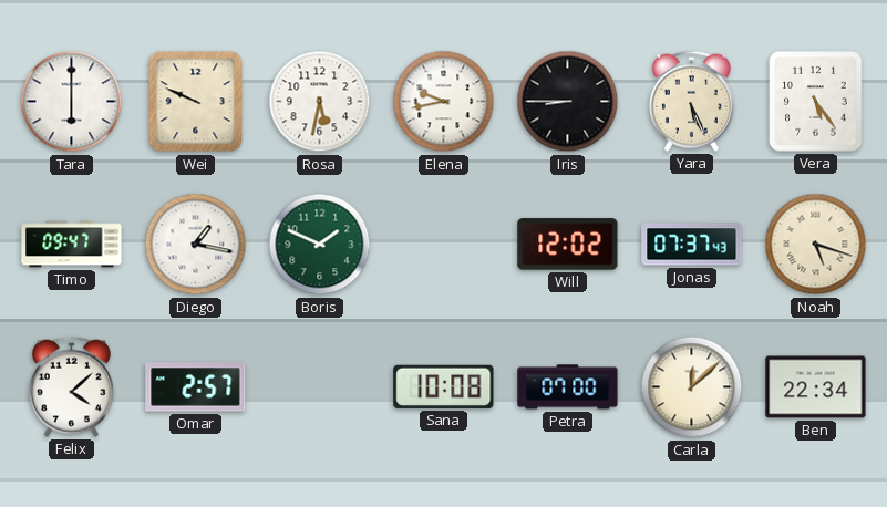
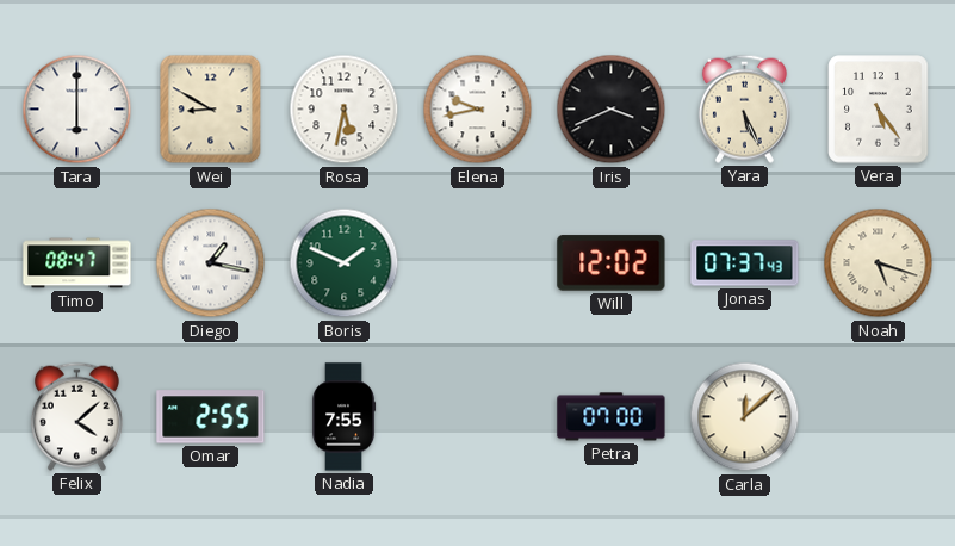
Wei: 9:49 -> 8:50 (211, 110)
Iris: 8:45 -> 3:41 (612, 110)
Timo: 09:47 -> 08:47 (77, 263)
Omar: 2:57 -> 2:55 (211, 417)
Nadia: none -> 7:55 (343, 417)
Sana: 10:08 -> none (444, 386)
Ben: 22:34 -> none (816, 387)
